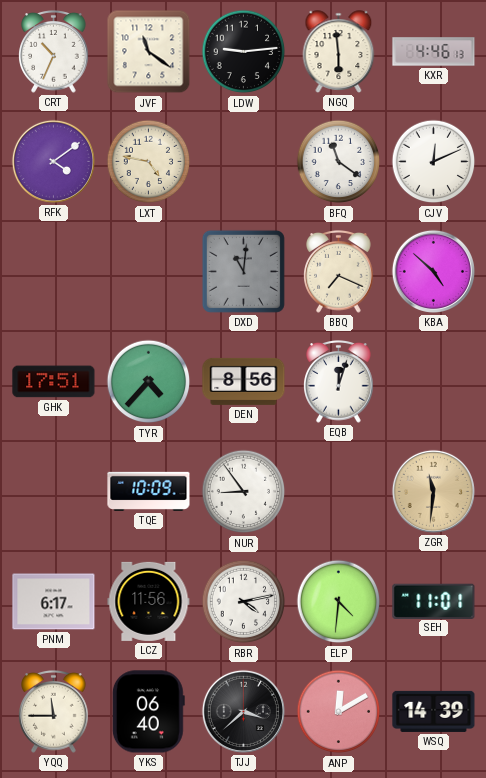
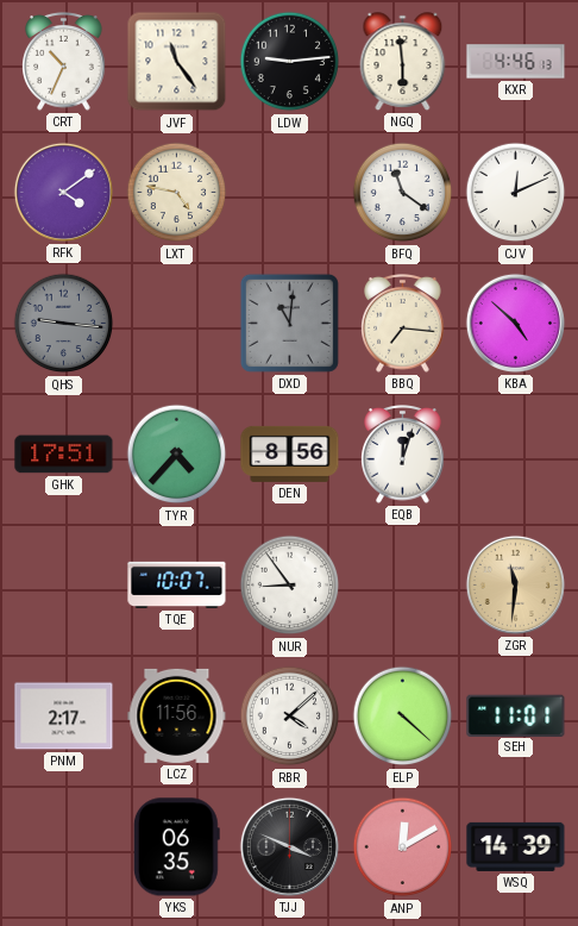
JVF: 11:21 -> 11:24 (177, 62)
QHS: none -> 9:16 (64, 324)
BBQ: 7:19 -> 7:16 (403, 324)
TQE: 10:09 -> 10:07 (177, 584)
PNM: 6:17 -> 2:17 (64, 717)
RBR: 4:13 -> 4:08 (290, 717)
ELP: 4:31 -> 4:22 (403, 717)
YQQ: 11:45 -> none (54, 712)
YKS: 06:40 -> 06:35 (176, 847)
TJJ: 3:38 -> 3:49 (289, 846)
